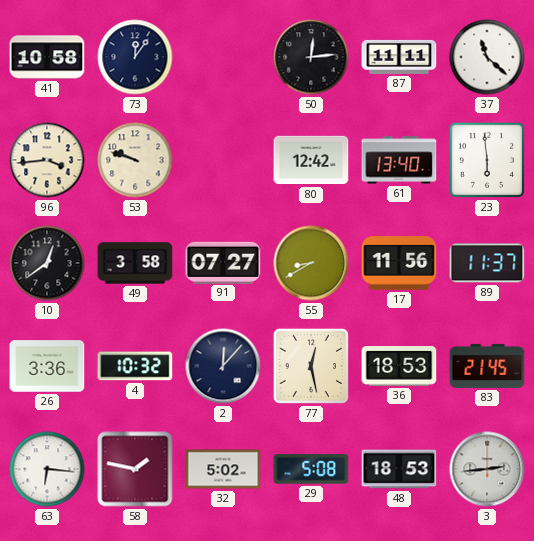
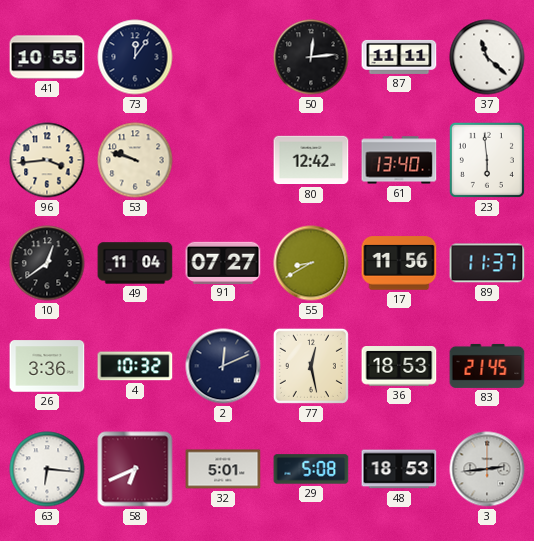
41: 10:58 -> 10:55 (47, 57)
49: 3:58 -> 11:04 (135, 263)
2: 12:07 -> 12:11 (223, 366)
58: 1:47 -> 6:41 (135, 469)
32: 5:02 -> 5:01 (223, 469)
